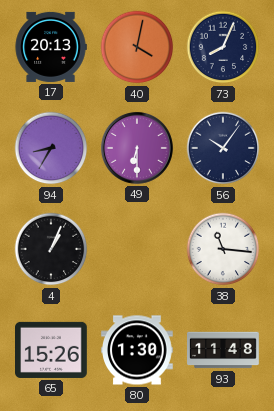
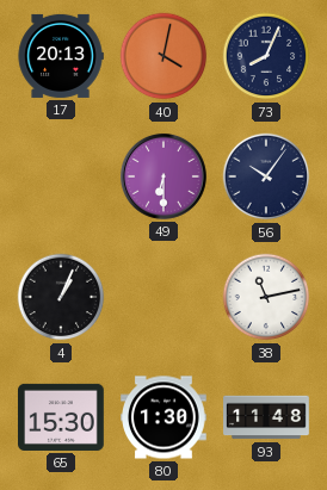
94: 8:35 -> none (51, 148)
38: 11:16 -> 11:13 (266, 297)
65: 15:26 -> 15:30 (62, 417)
